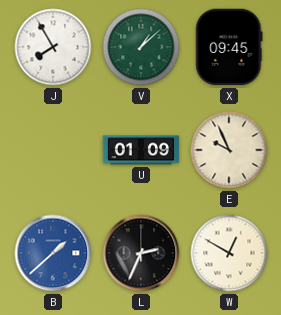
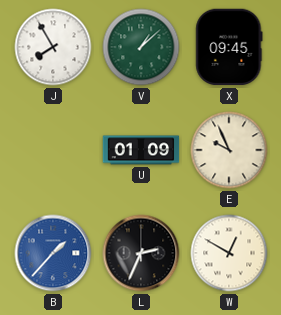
B: 1:38 -> 1:37 (53, 253)
